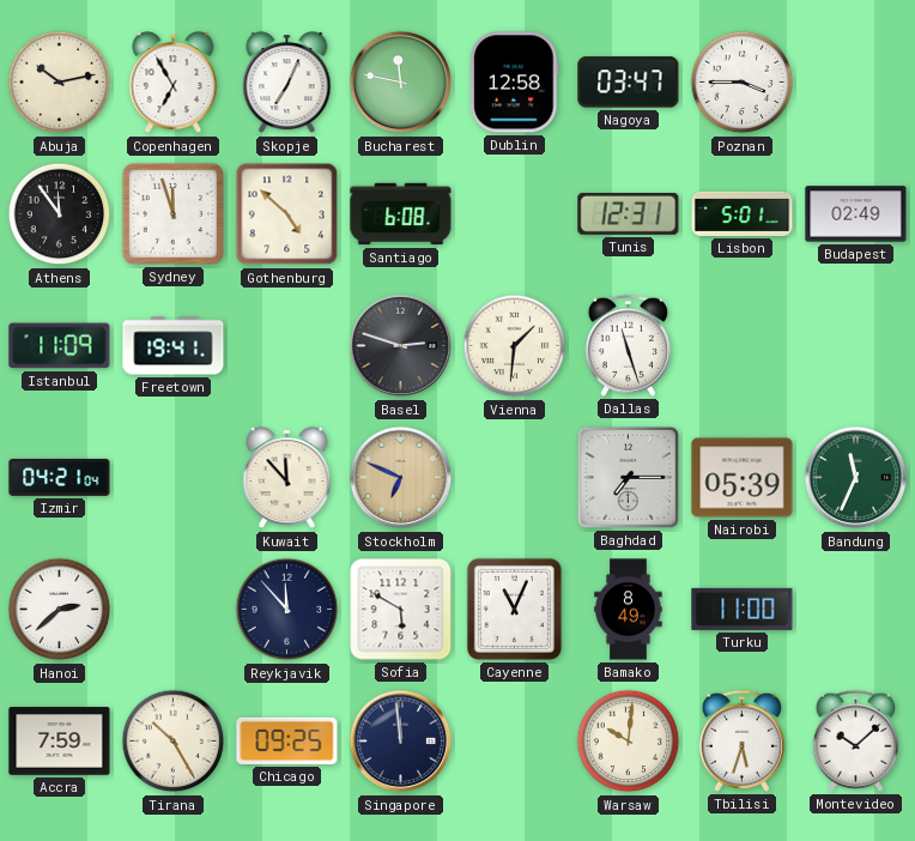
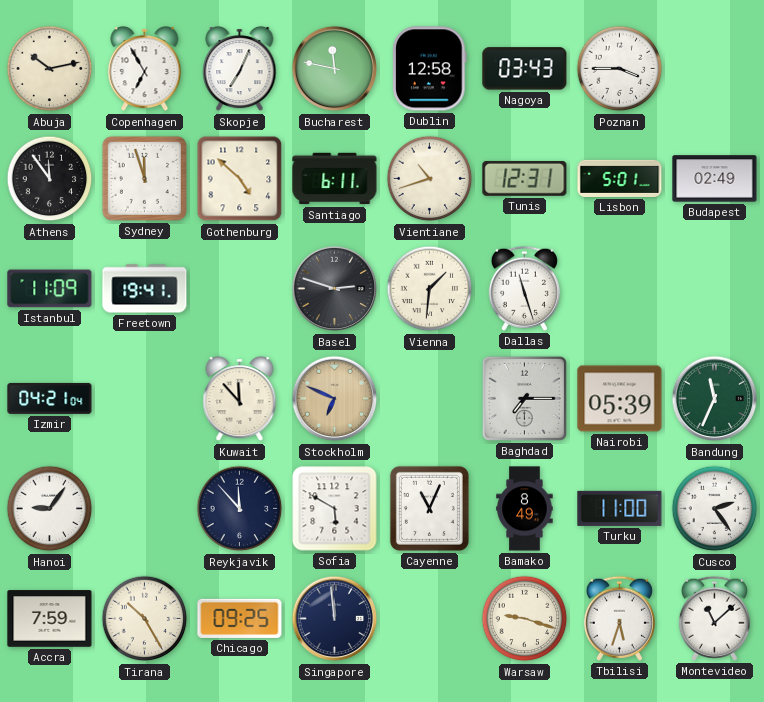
Nagoya: 03:47 -> 03:43 (525, 69)
Santiago: 6:08 -> 6:11 (335, 179)
Vientiane: none -> 10:42 (430, 179)
Hanoi: 2:38 -> 9:06 (50, 509)
Cusco: none -> 2:24 (715, 509)
Warsaw: 10:01 -> 9:18 (525, 619)
Montevideo: 10:08 -> 11:08 (714, 618)
